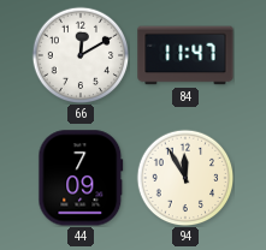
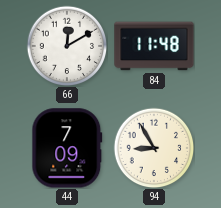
84: 11:47 -> 11:48 (154, 46)
94: 11:55 -> 8:55 (154, 148)
